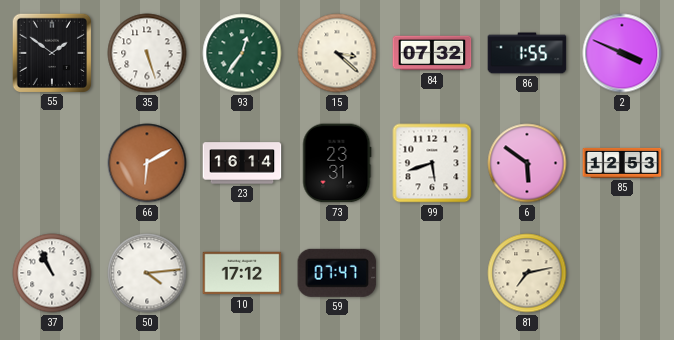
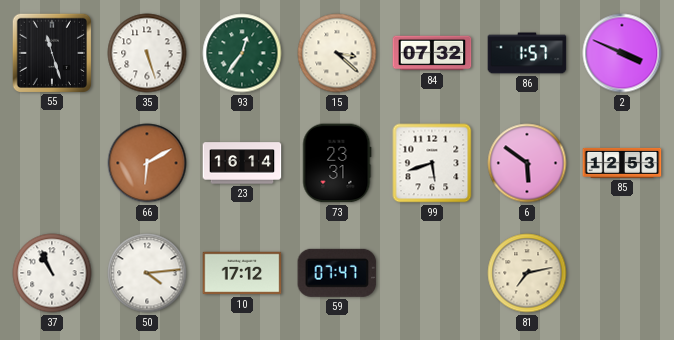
55: 1:51 -> 11:27 (51, 52)
86: 1:55 -> 1:57 (527, 53)
